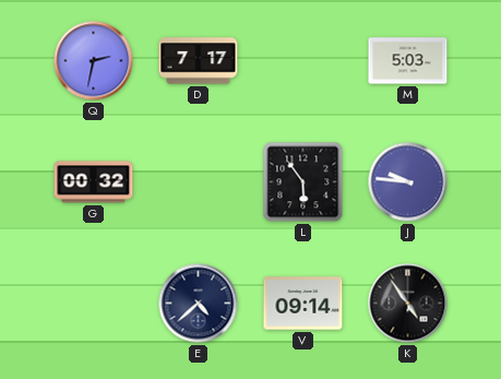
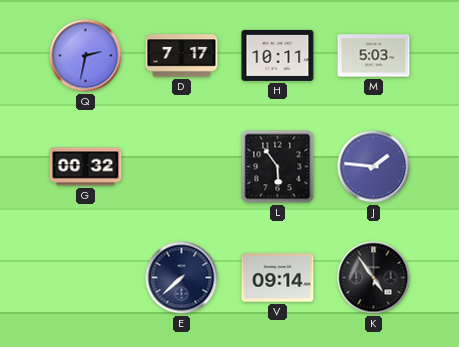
H: none -> 10:11 (278, 55)
J: 9:46 -> 1:46 (374, 167)
E: 4:38 -> 7:38 (182, 278)
